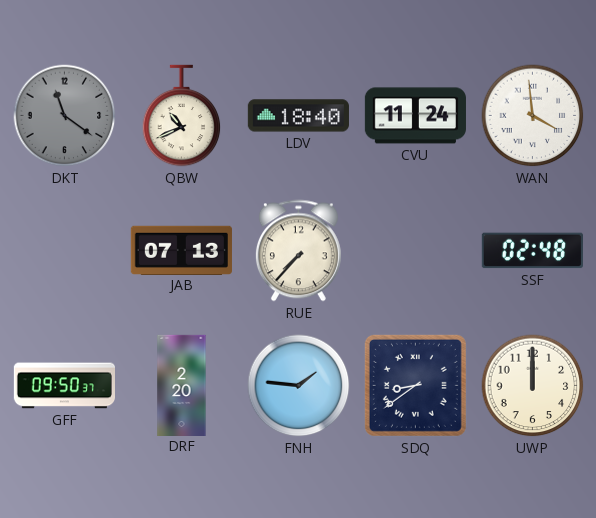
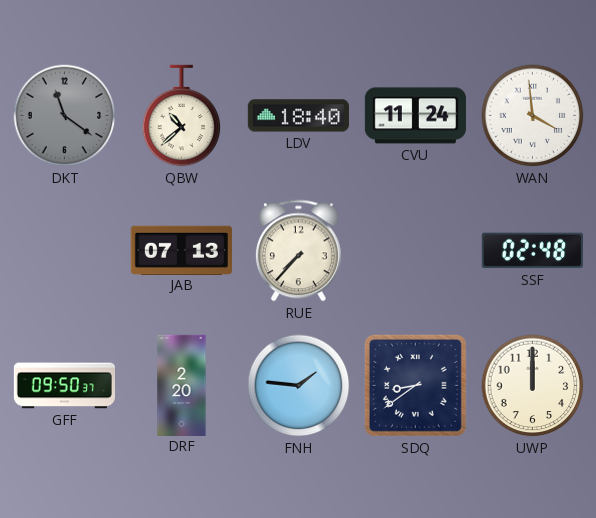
QBW: 10:41 -> 10:38 (182, 116)
